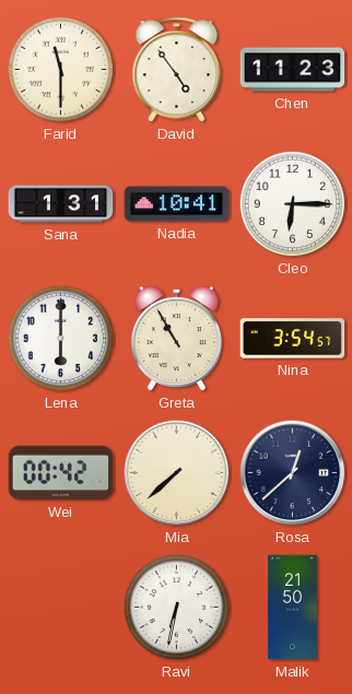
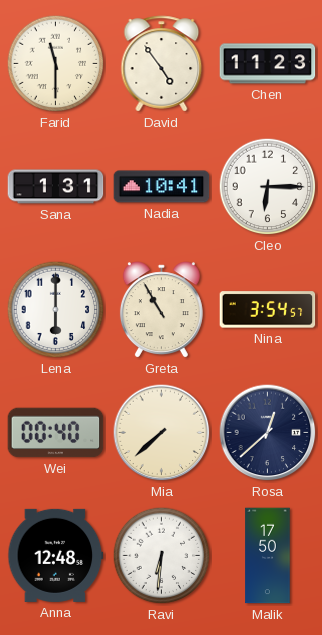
Wei: 00:42 -> 00:40 (56, 433)
Anna: none -> 12:48 (56, 555)
Ravi: 6:32 -> 6:31 (162, 556)
Malik: 21:50 -> 17:50 (268, 556)
